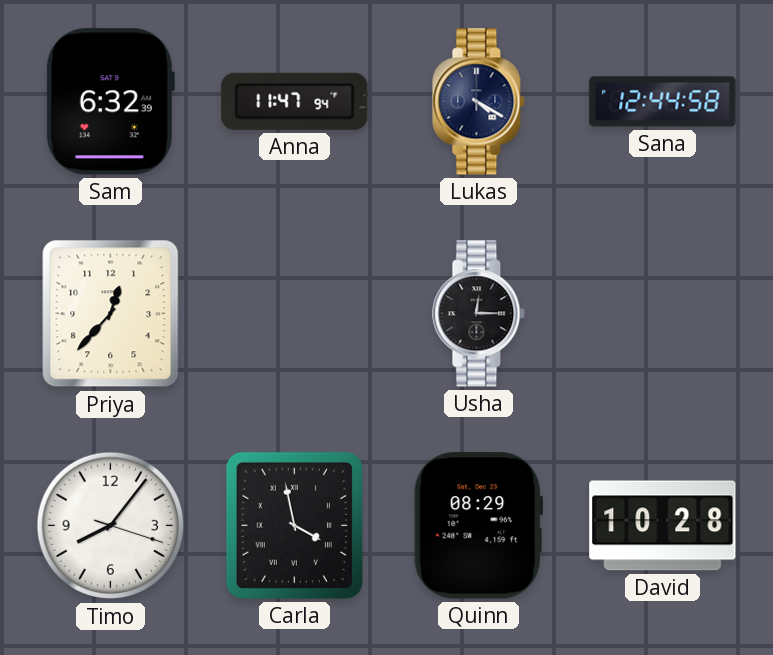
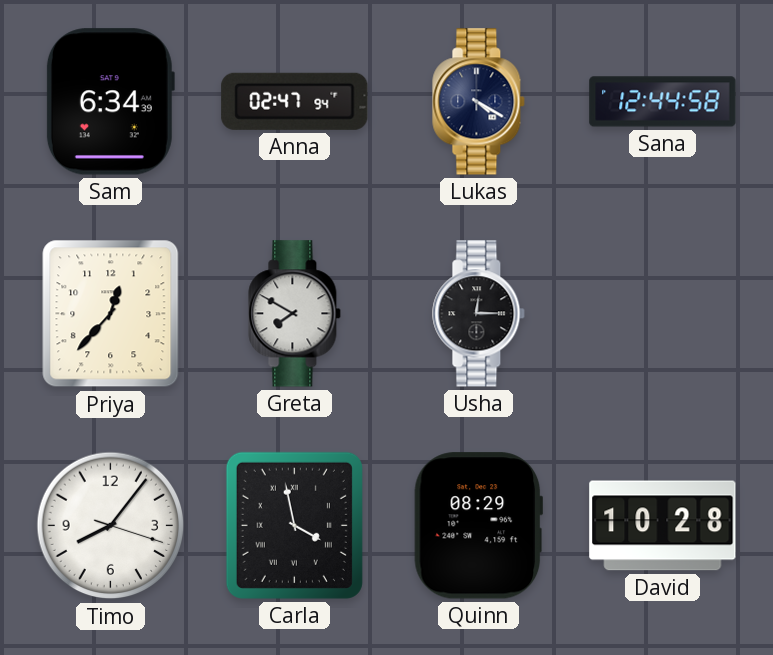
Sam: 6:32 -> 6:34 (110, 102)
Anna: 11:47 -> 02:47 (295, 101)
Greta: none -> 7:50 (295, 314)
